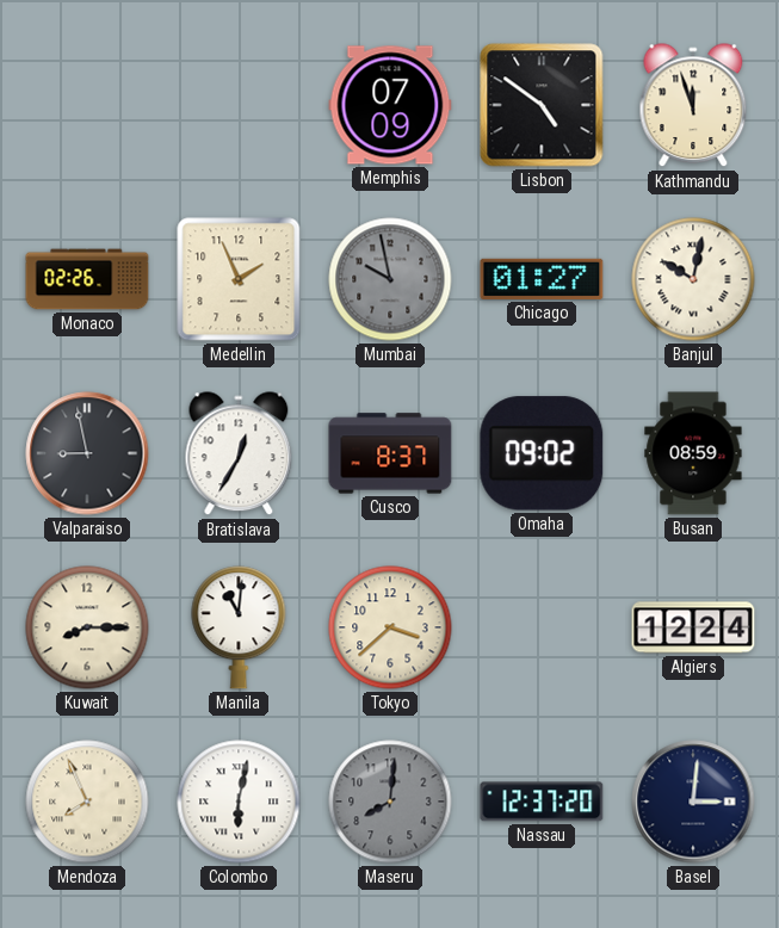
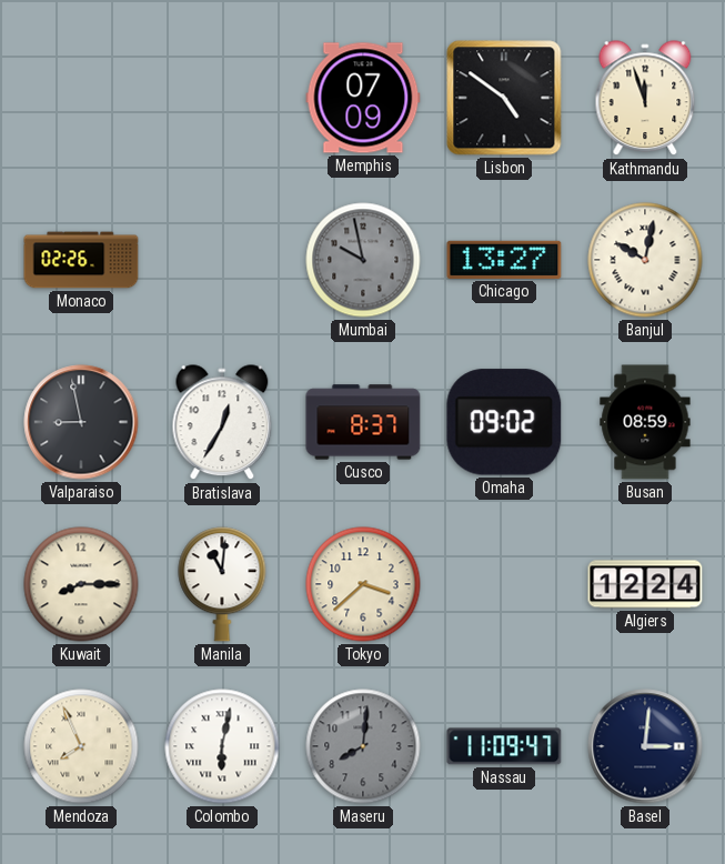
Medellin: 1:56 -> none (239, 279)
Chicago: 01:27 -> 13:27 (504, 260)
Nassau: 12:37 -> 11:09 (504, 746)
